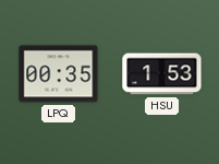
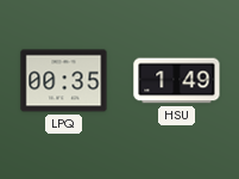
HSU: 1:53 -> 1:49 (177, 81)
